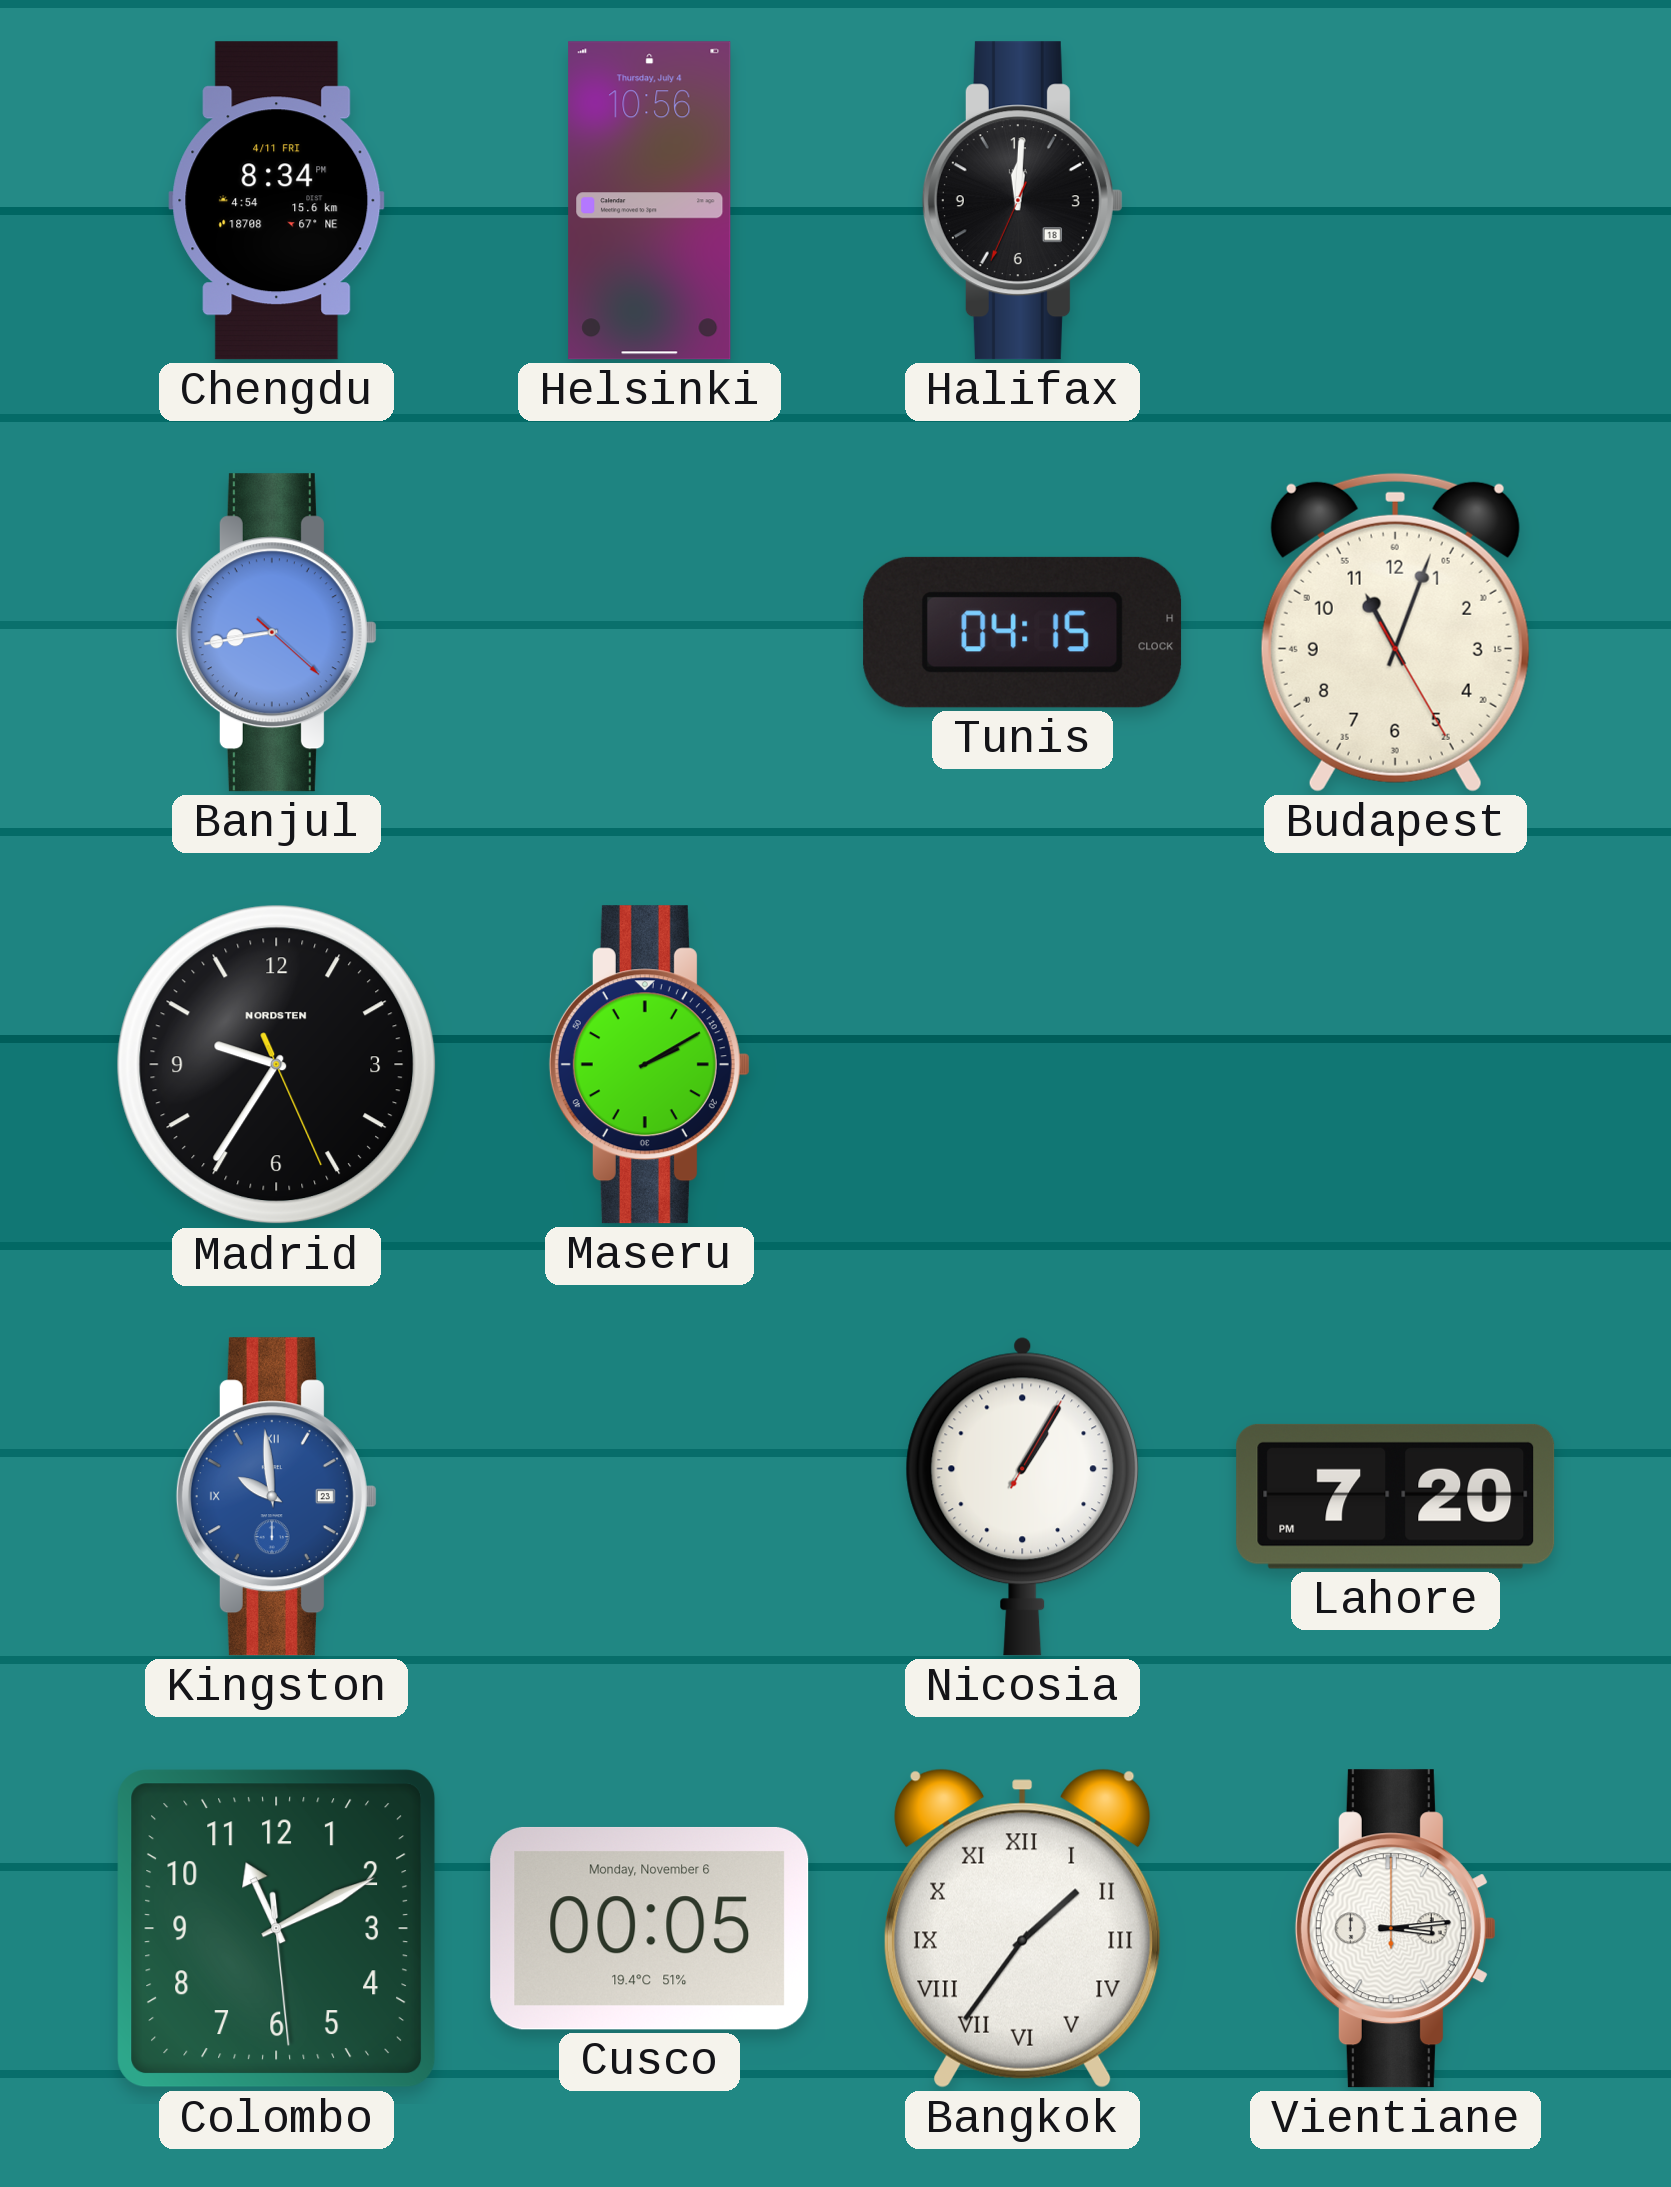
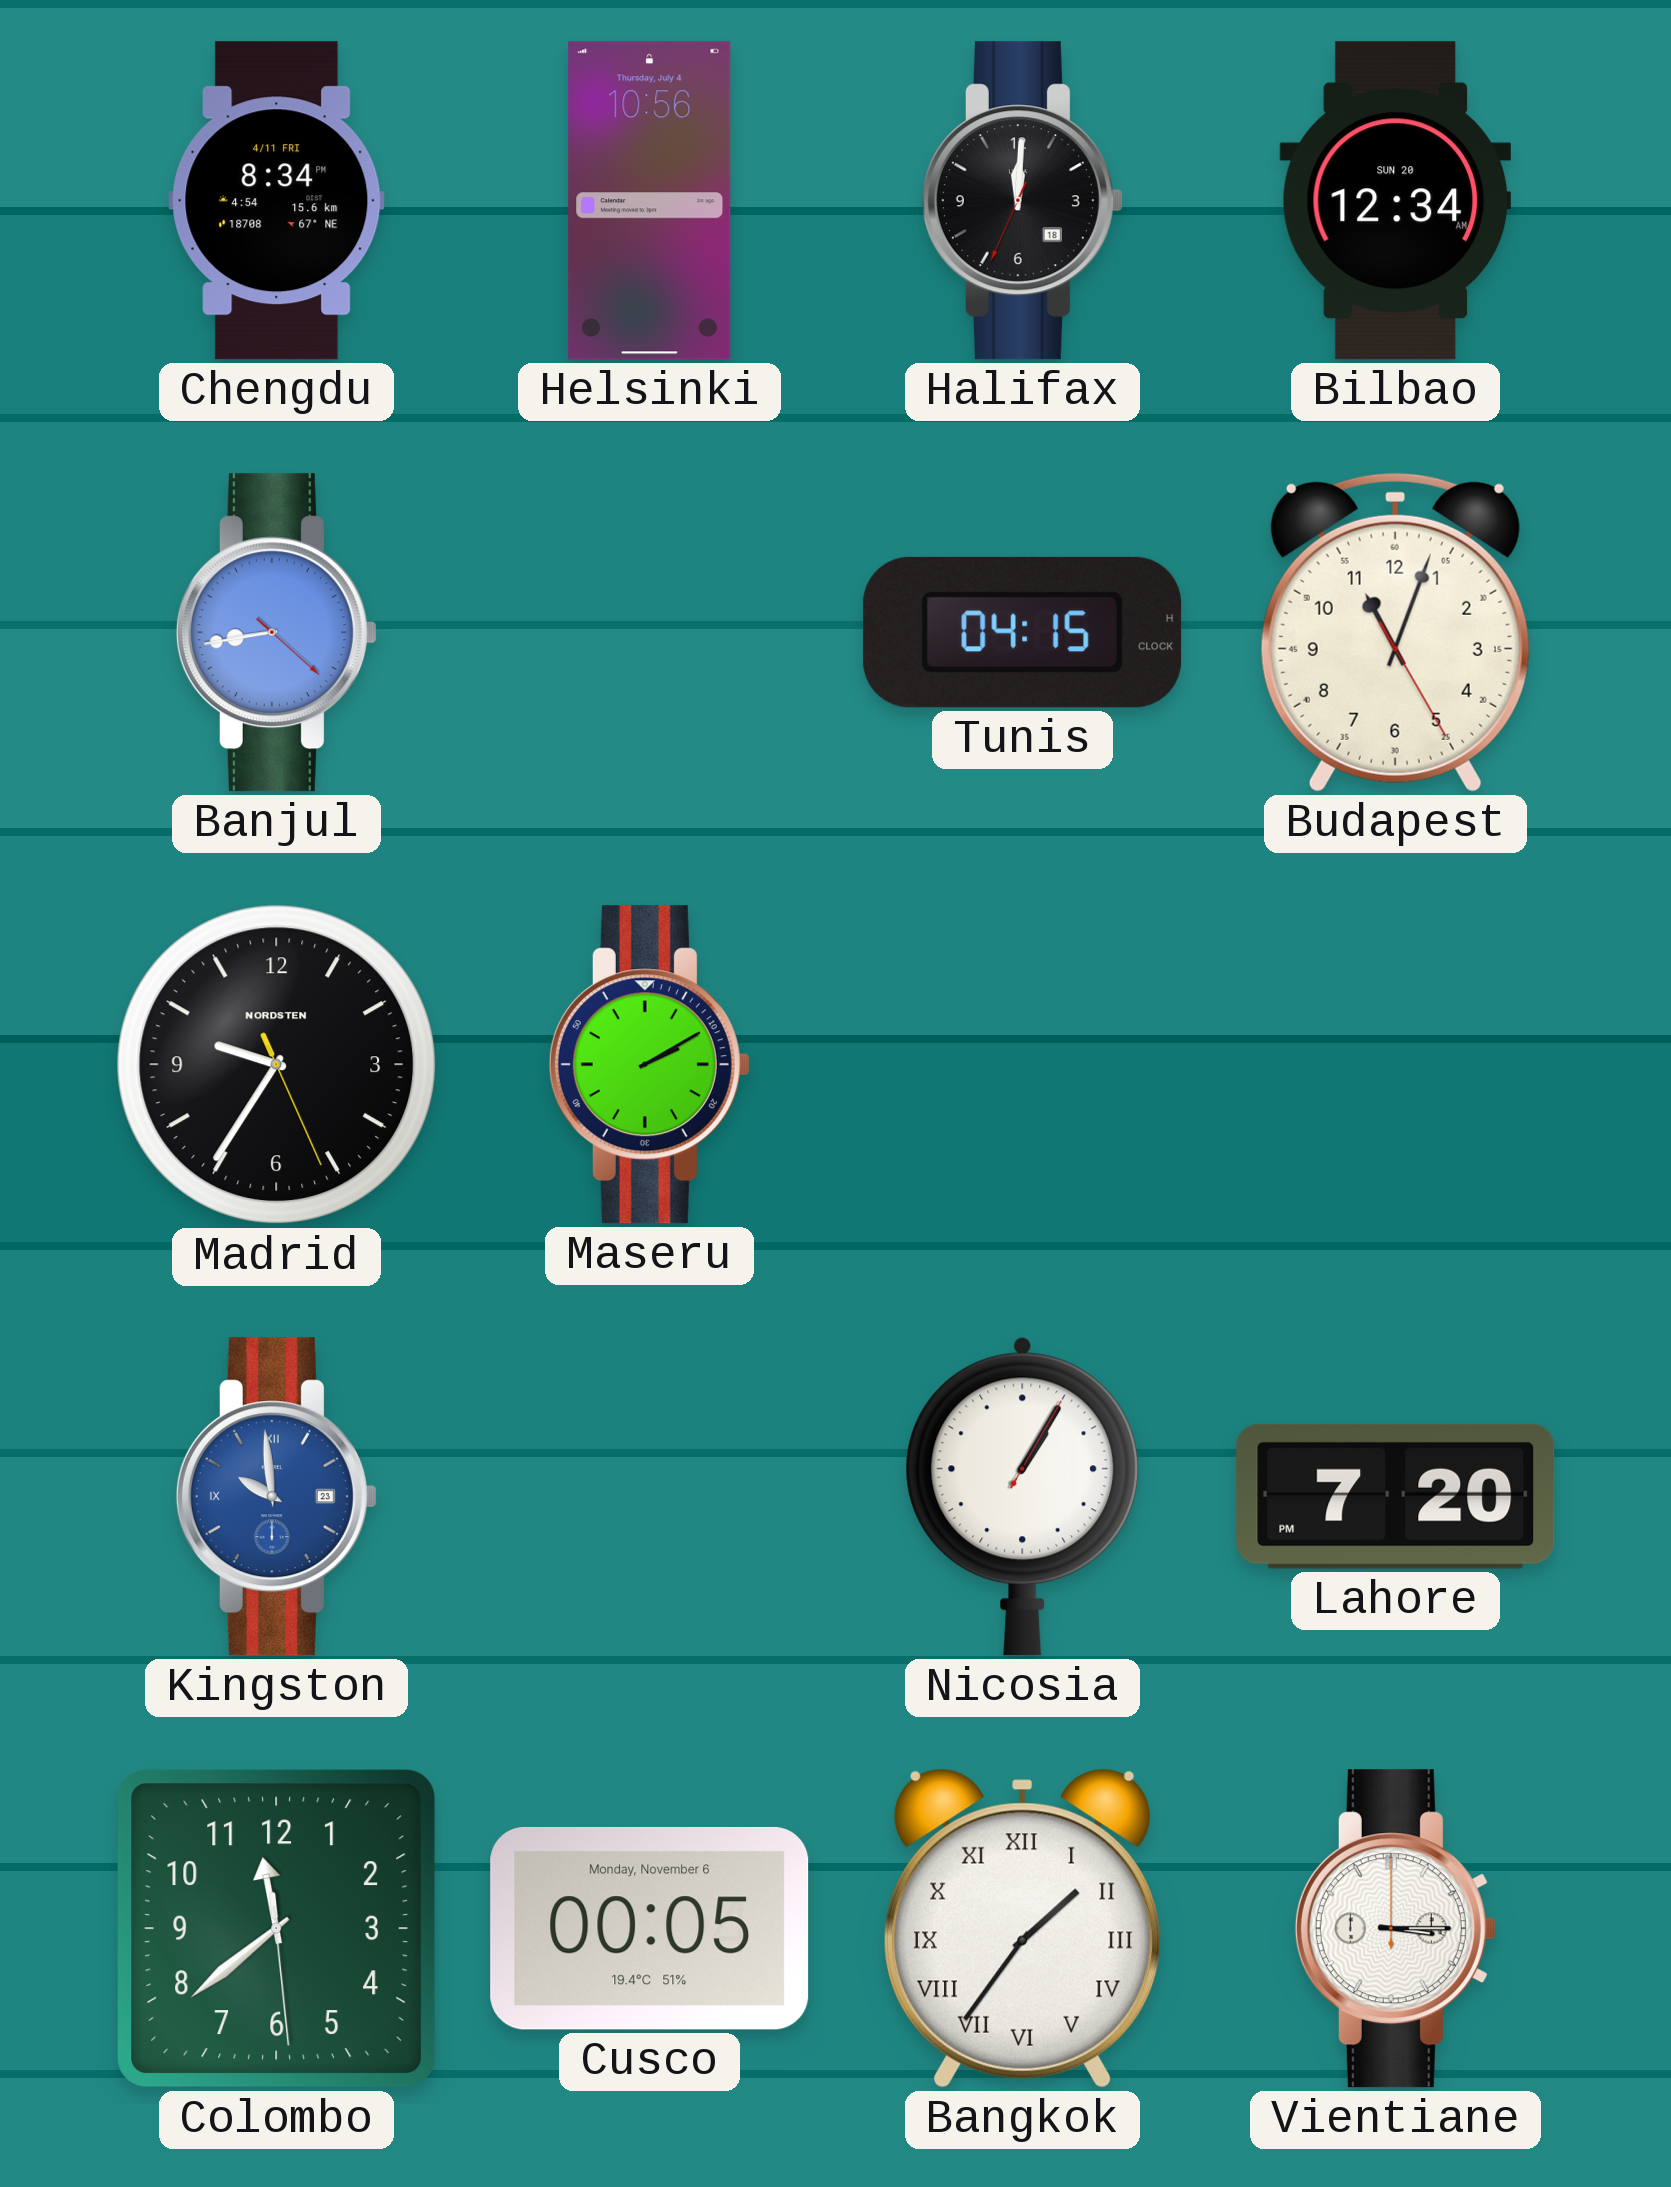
Bilbao: none -> 12:34 (1395, 201)
Colombo: 11:10 -> 11:38 (277, 1929)
Vientiane: 3:14 -> 3:15 (1395, 1929)
